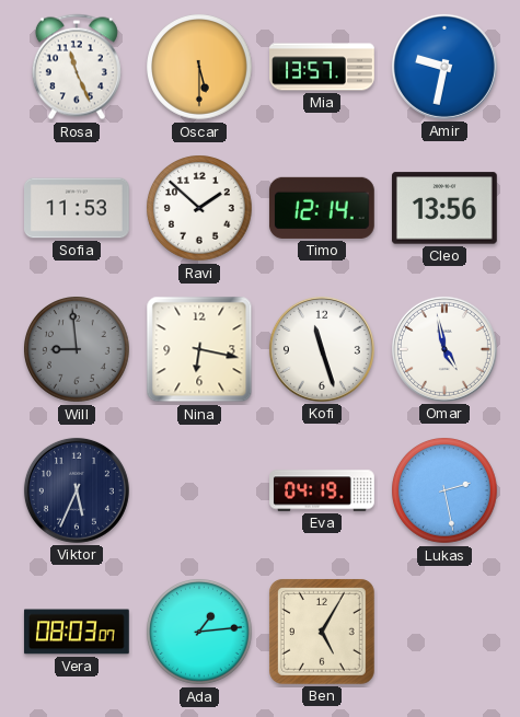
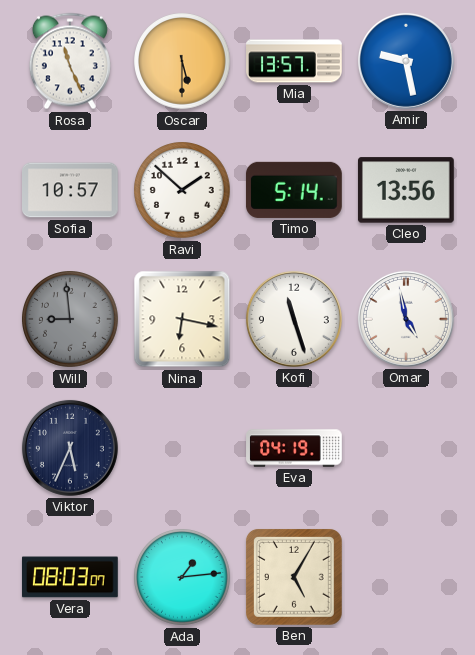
Amir: 9:32 -> 9:28 (406, 61)
Sofia: 11:53 -> 10:57 (71, 190)
Timo: 12:14 -> 5:14 (294, 190)
Lukas: 2:28 -> none (446, 492)
